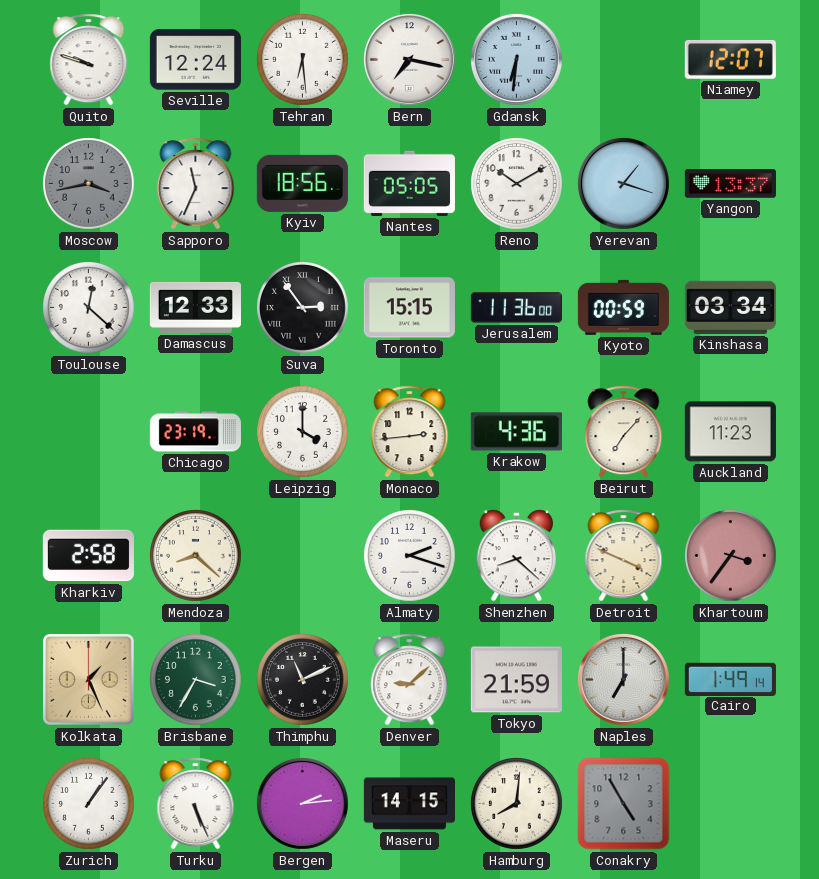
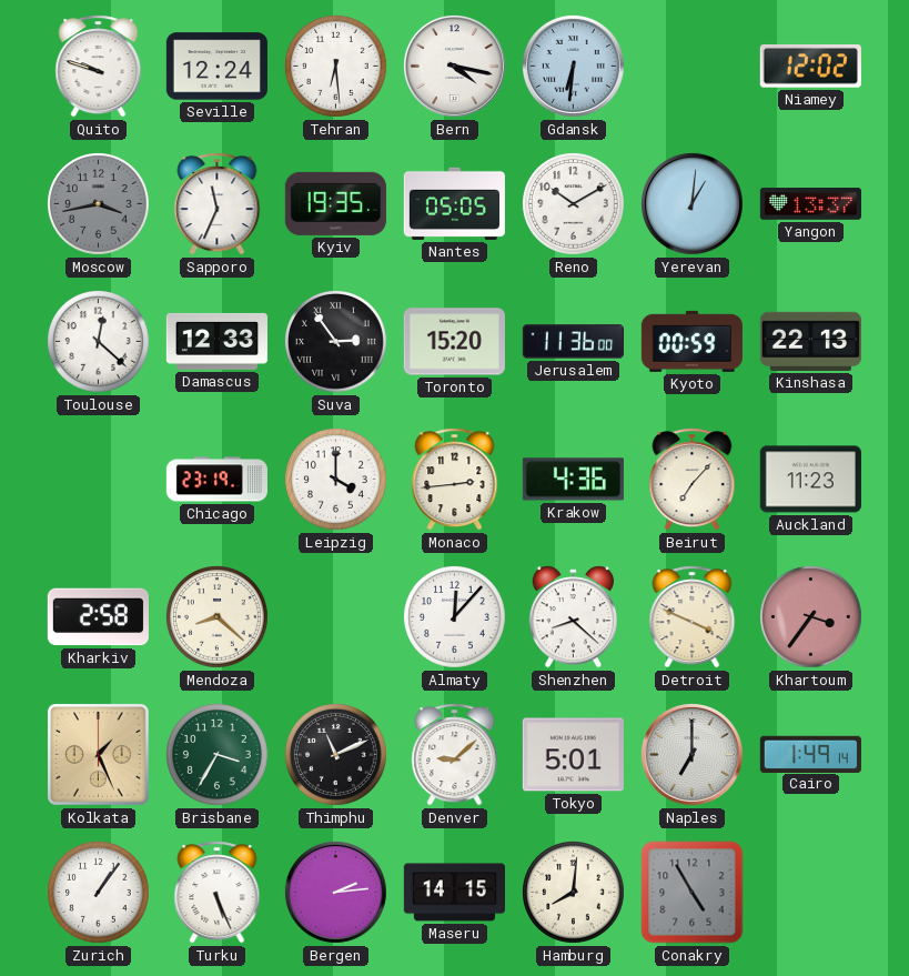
Bern: 7:17 -> 4:17 (454, 66)
Niamey: 12:07 -> 12:02 (810, 66)
Kyiv: 18:56 -> 19:35 (335, 203)
Yerevan: 1:18 -> 1:01 (691, 203)
Toronto: 15:15 -> 15:20 (454, 342)
Kinshasa: 03:34 -> 22:13 (810, 341)
Almaty: 2:18 -> 12:07 (455, 617)
Tokyo: 21:59 -> 5:01 (573, 755)
